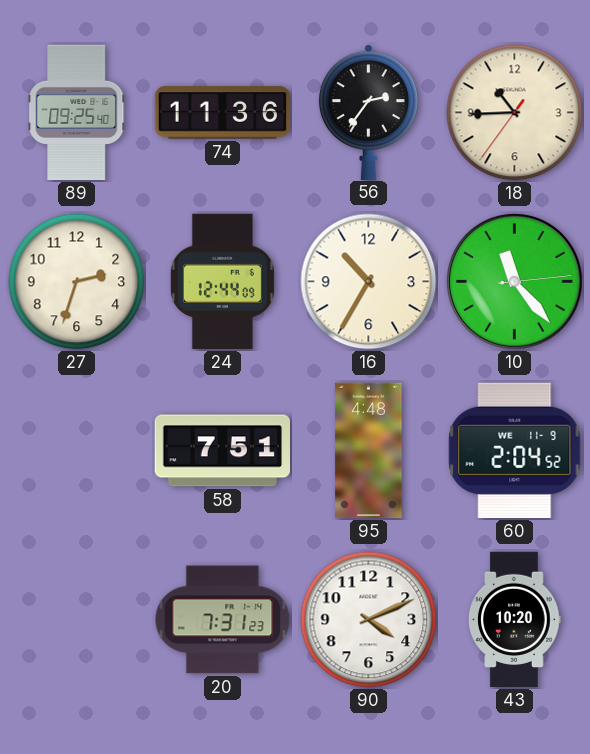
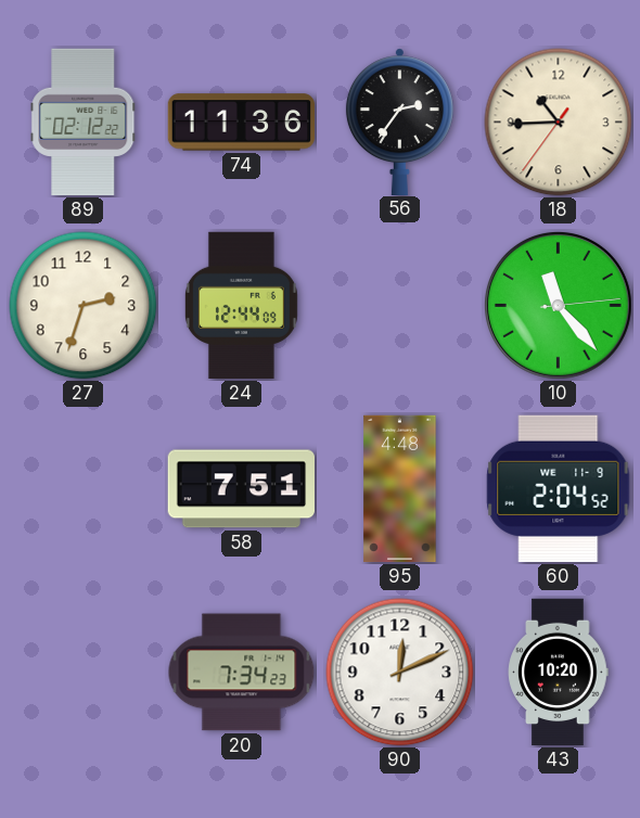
89: 09:25 -> 02:12 (84, 123)
16: 10:35 -> none (369, 282)
20: 7:31 -> 7:34 (242, 673)
90: 4:11 -> 12:11 (400, 673)
